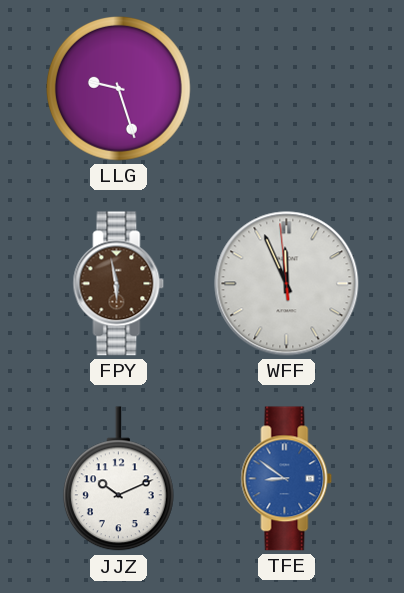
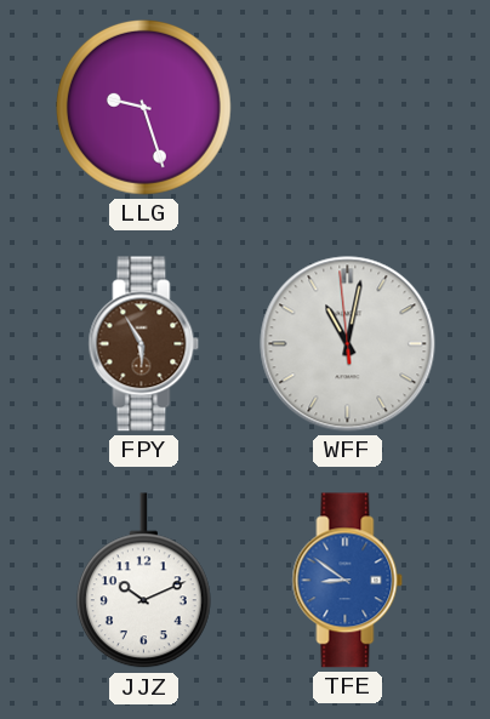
FPY: 5:58 -> 5:55 (144, 344)
WFF: 11:55 -> 11:01 (348, 344)
